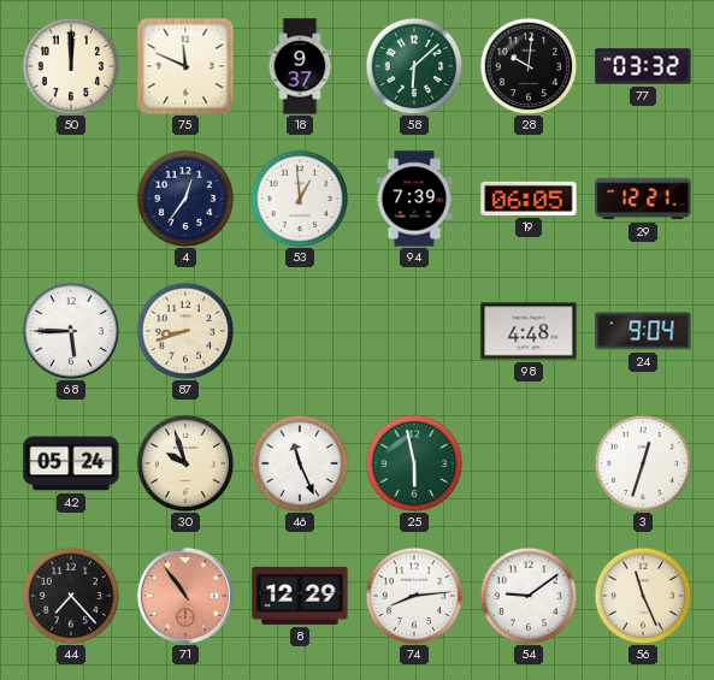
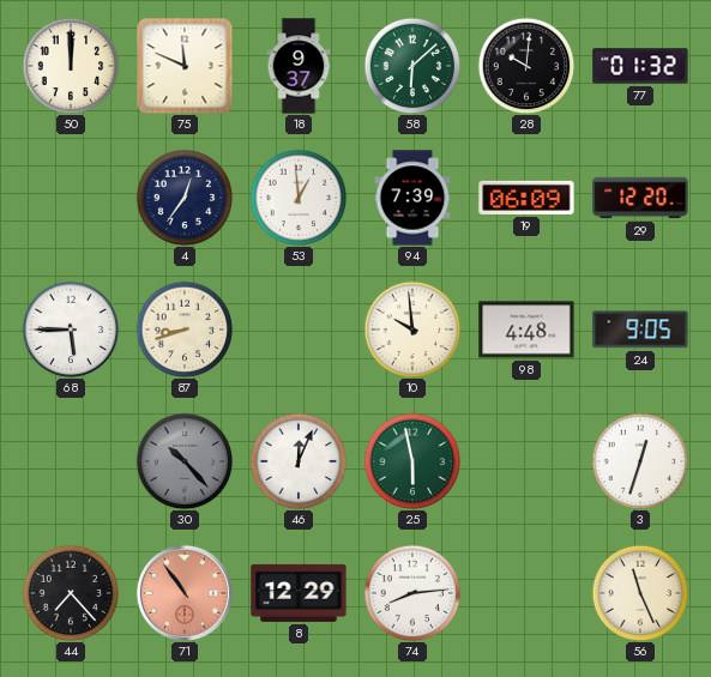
77: 03:32 -> 01:32 (640, 66)
19: 06:05 -> 06:09 (526, 198)
29: 12:21 -> 12:20 (640, 198)
10: none -> 9:59 (412, 330)
24: 9:04 -> 9:05 (640, 330)
42: 05:24 -> none (71, 463)
30: 9:57 -> 10:23 (185, 461)
30 dial: cream -> grey (185, 461)
46: 11:26 -> 12:04 (299, 461)
54: 9:09 -> none (529, 596)
